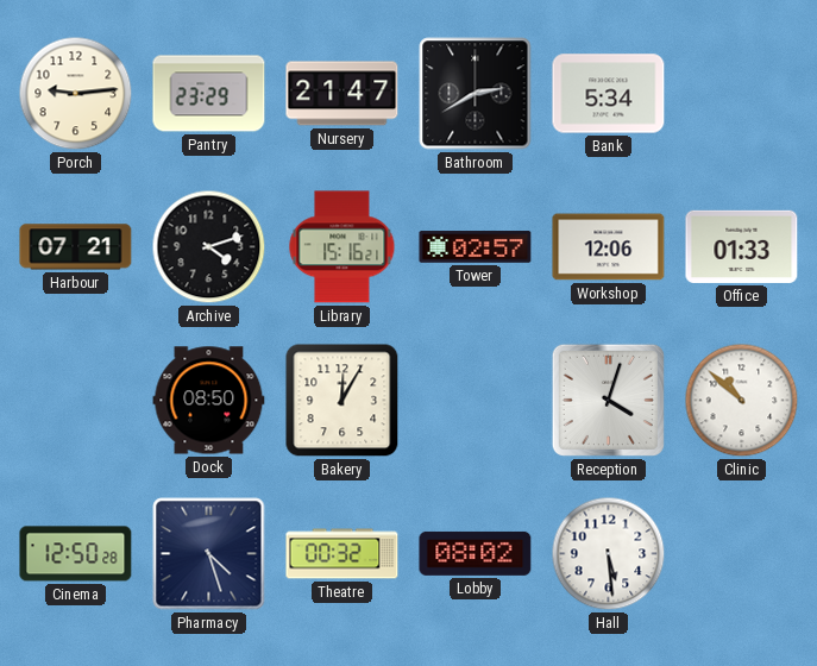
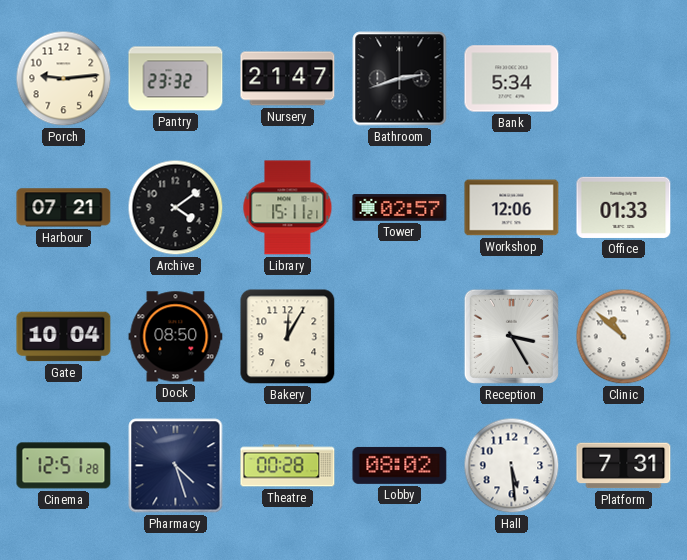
Pantry: 23:29 -> 23:32 (176, 79)
Bathroom: 2:40 -> 2:42 (400, 79)
Archive: 4:12 -> 4:09 (176, 208)
Library: 15:16 -> 15:11 (288, 208)
Gate: none -> 10:04 (64, 337)
Reception: 4:03 -> 3:25 (511, 336)
Cinema: 12:50 -> 12:51 (64, 466)
Theatre: 00:32 -> 00:28 (288, 466)
Platform: none -> 7:31 (624, 466)
